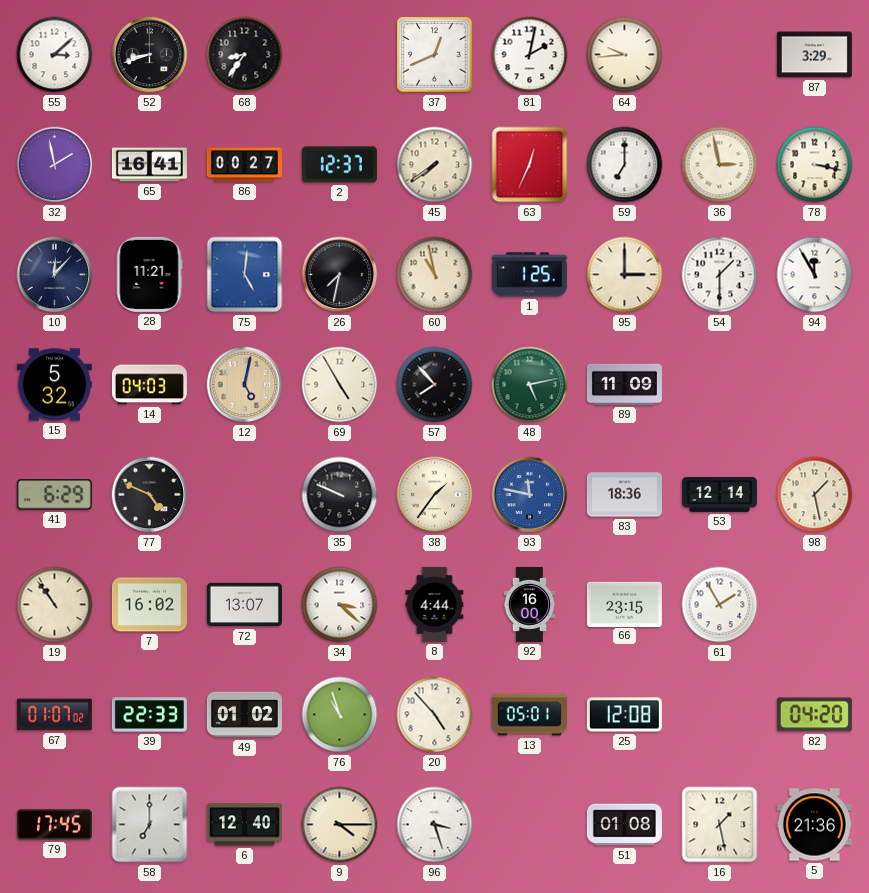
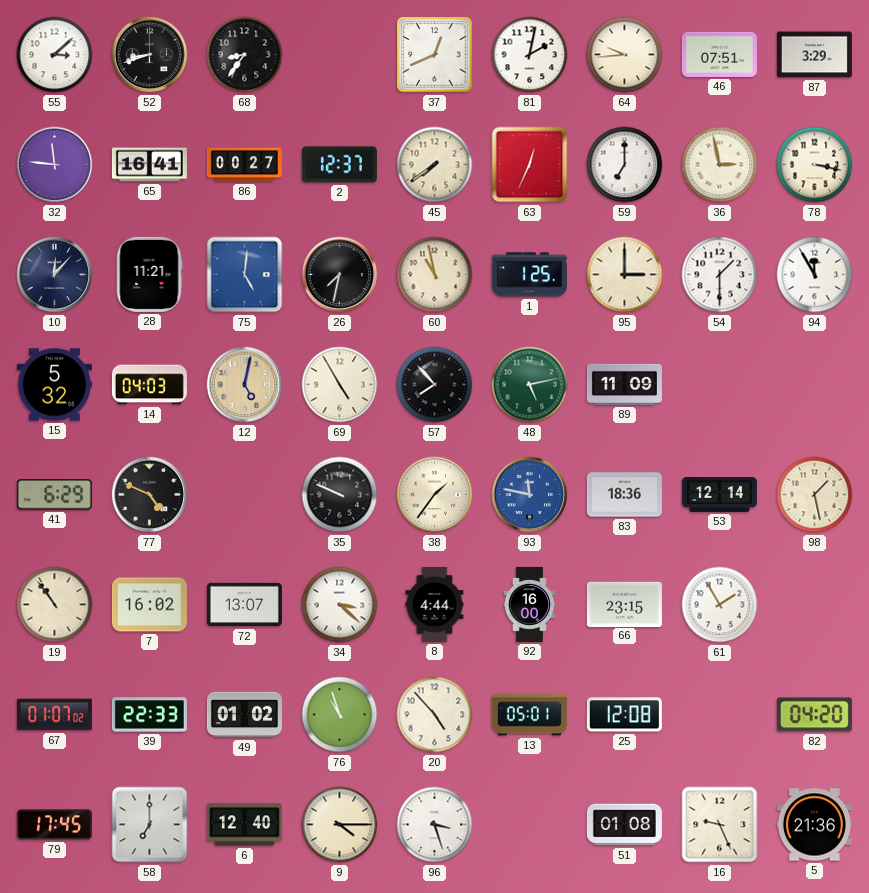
46: none -> 07:51 (719, 54)
32: 1:58 -> 11:46 (55, 165)
16: 1:28 -> 9:26 (720, 825)
